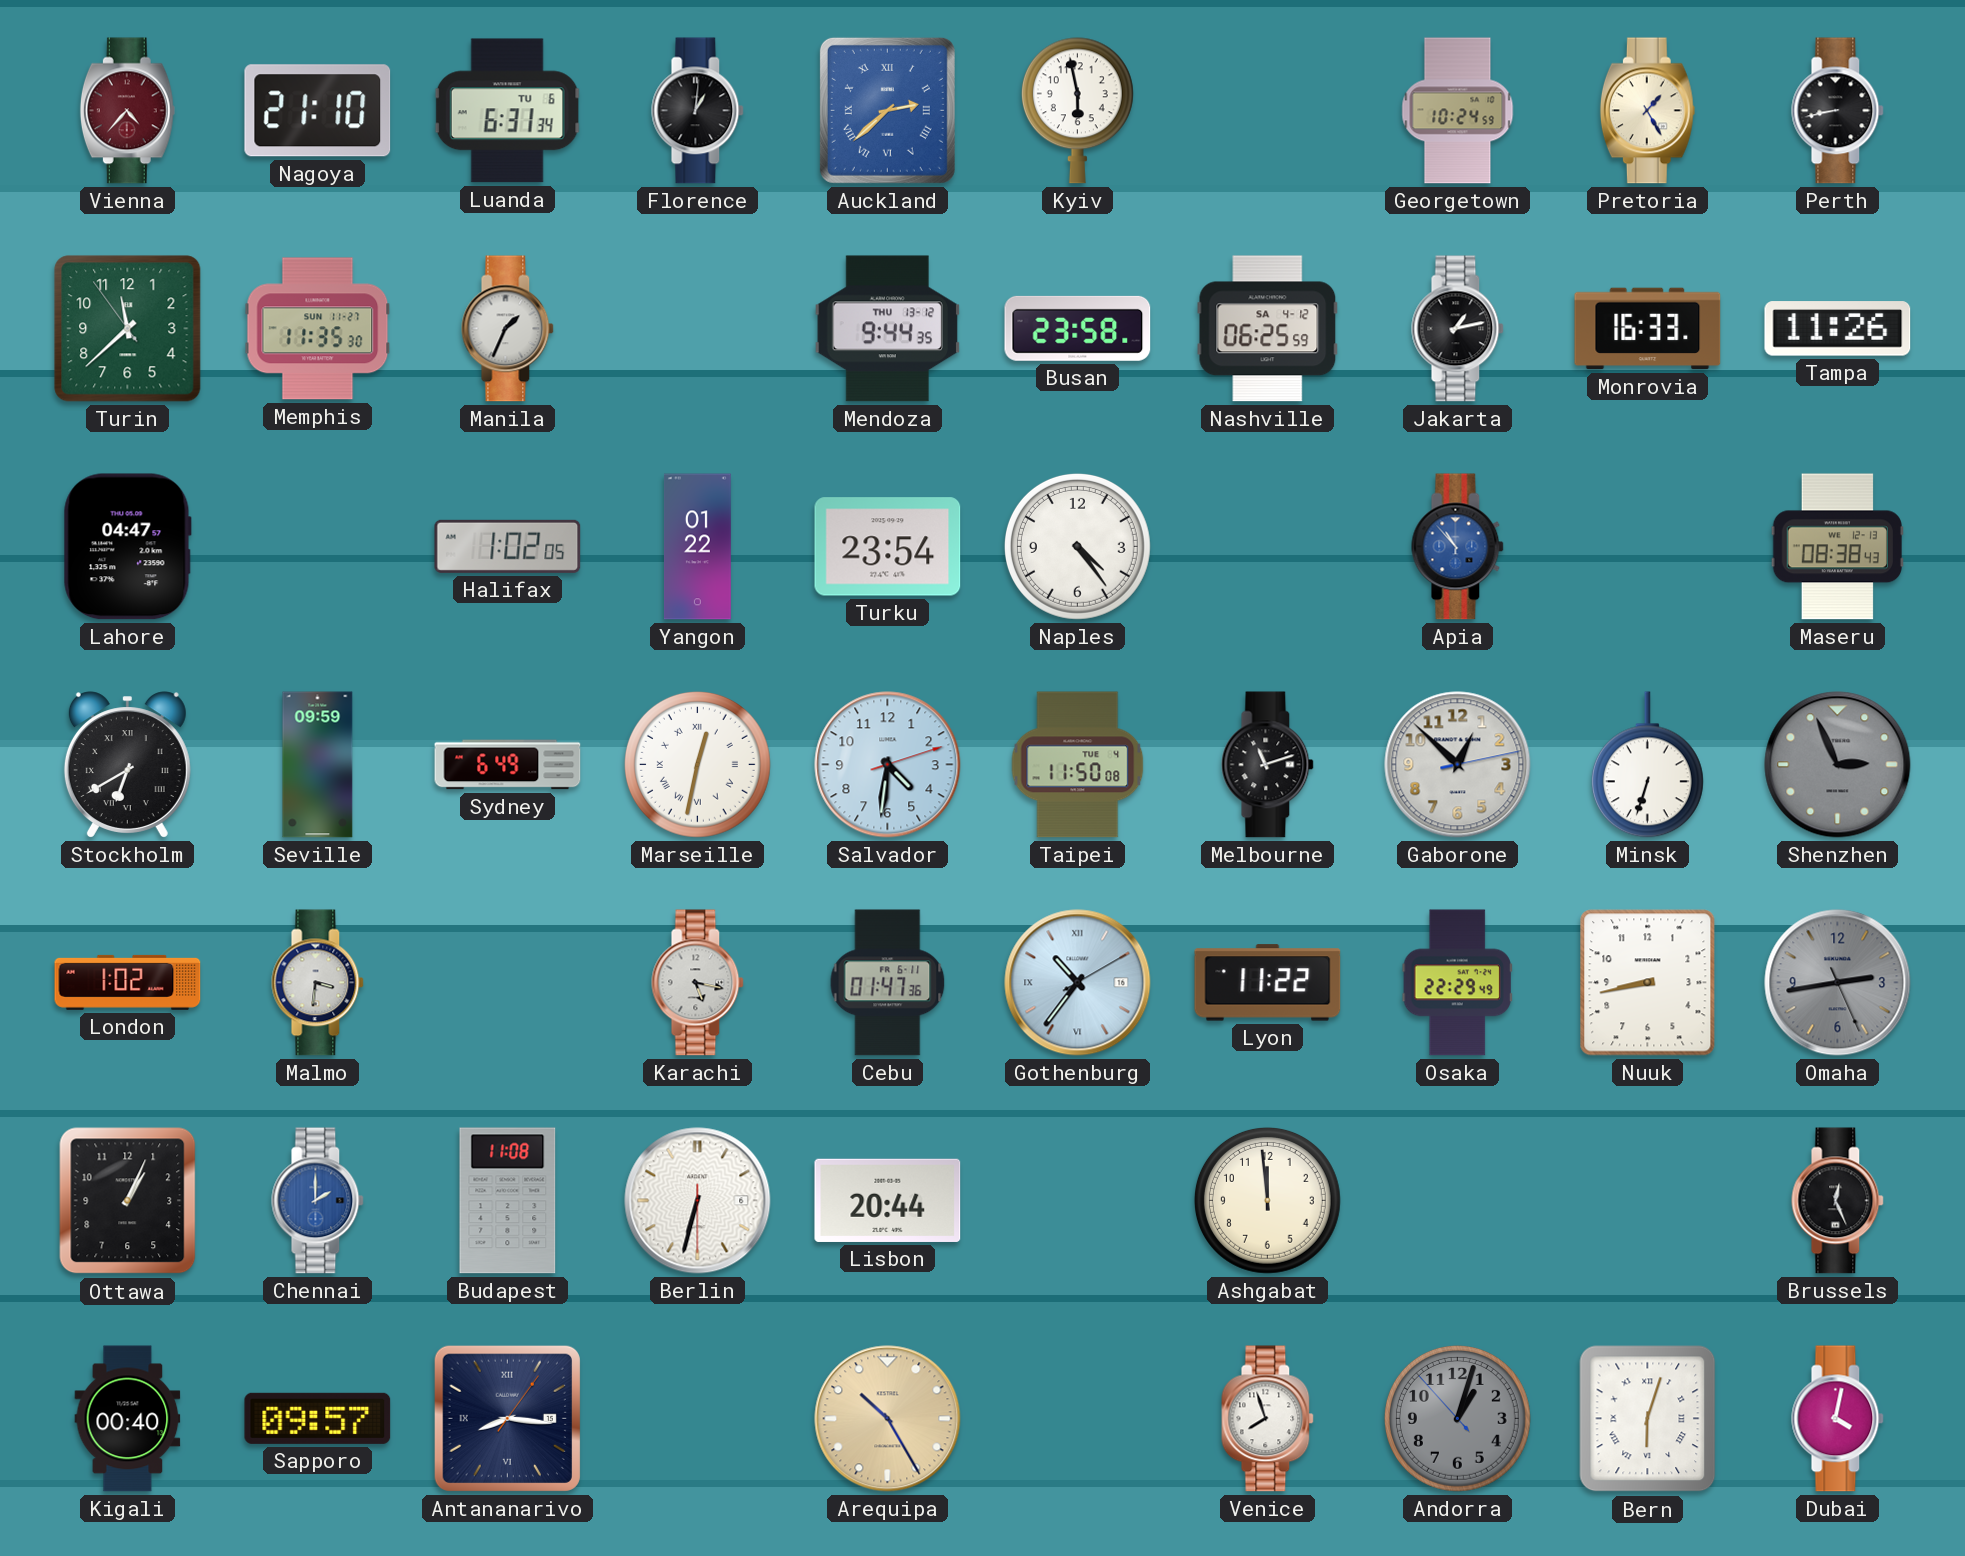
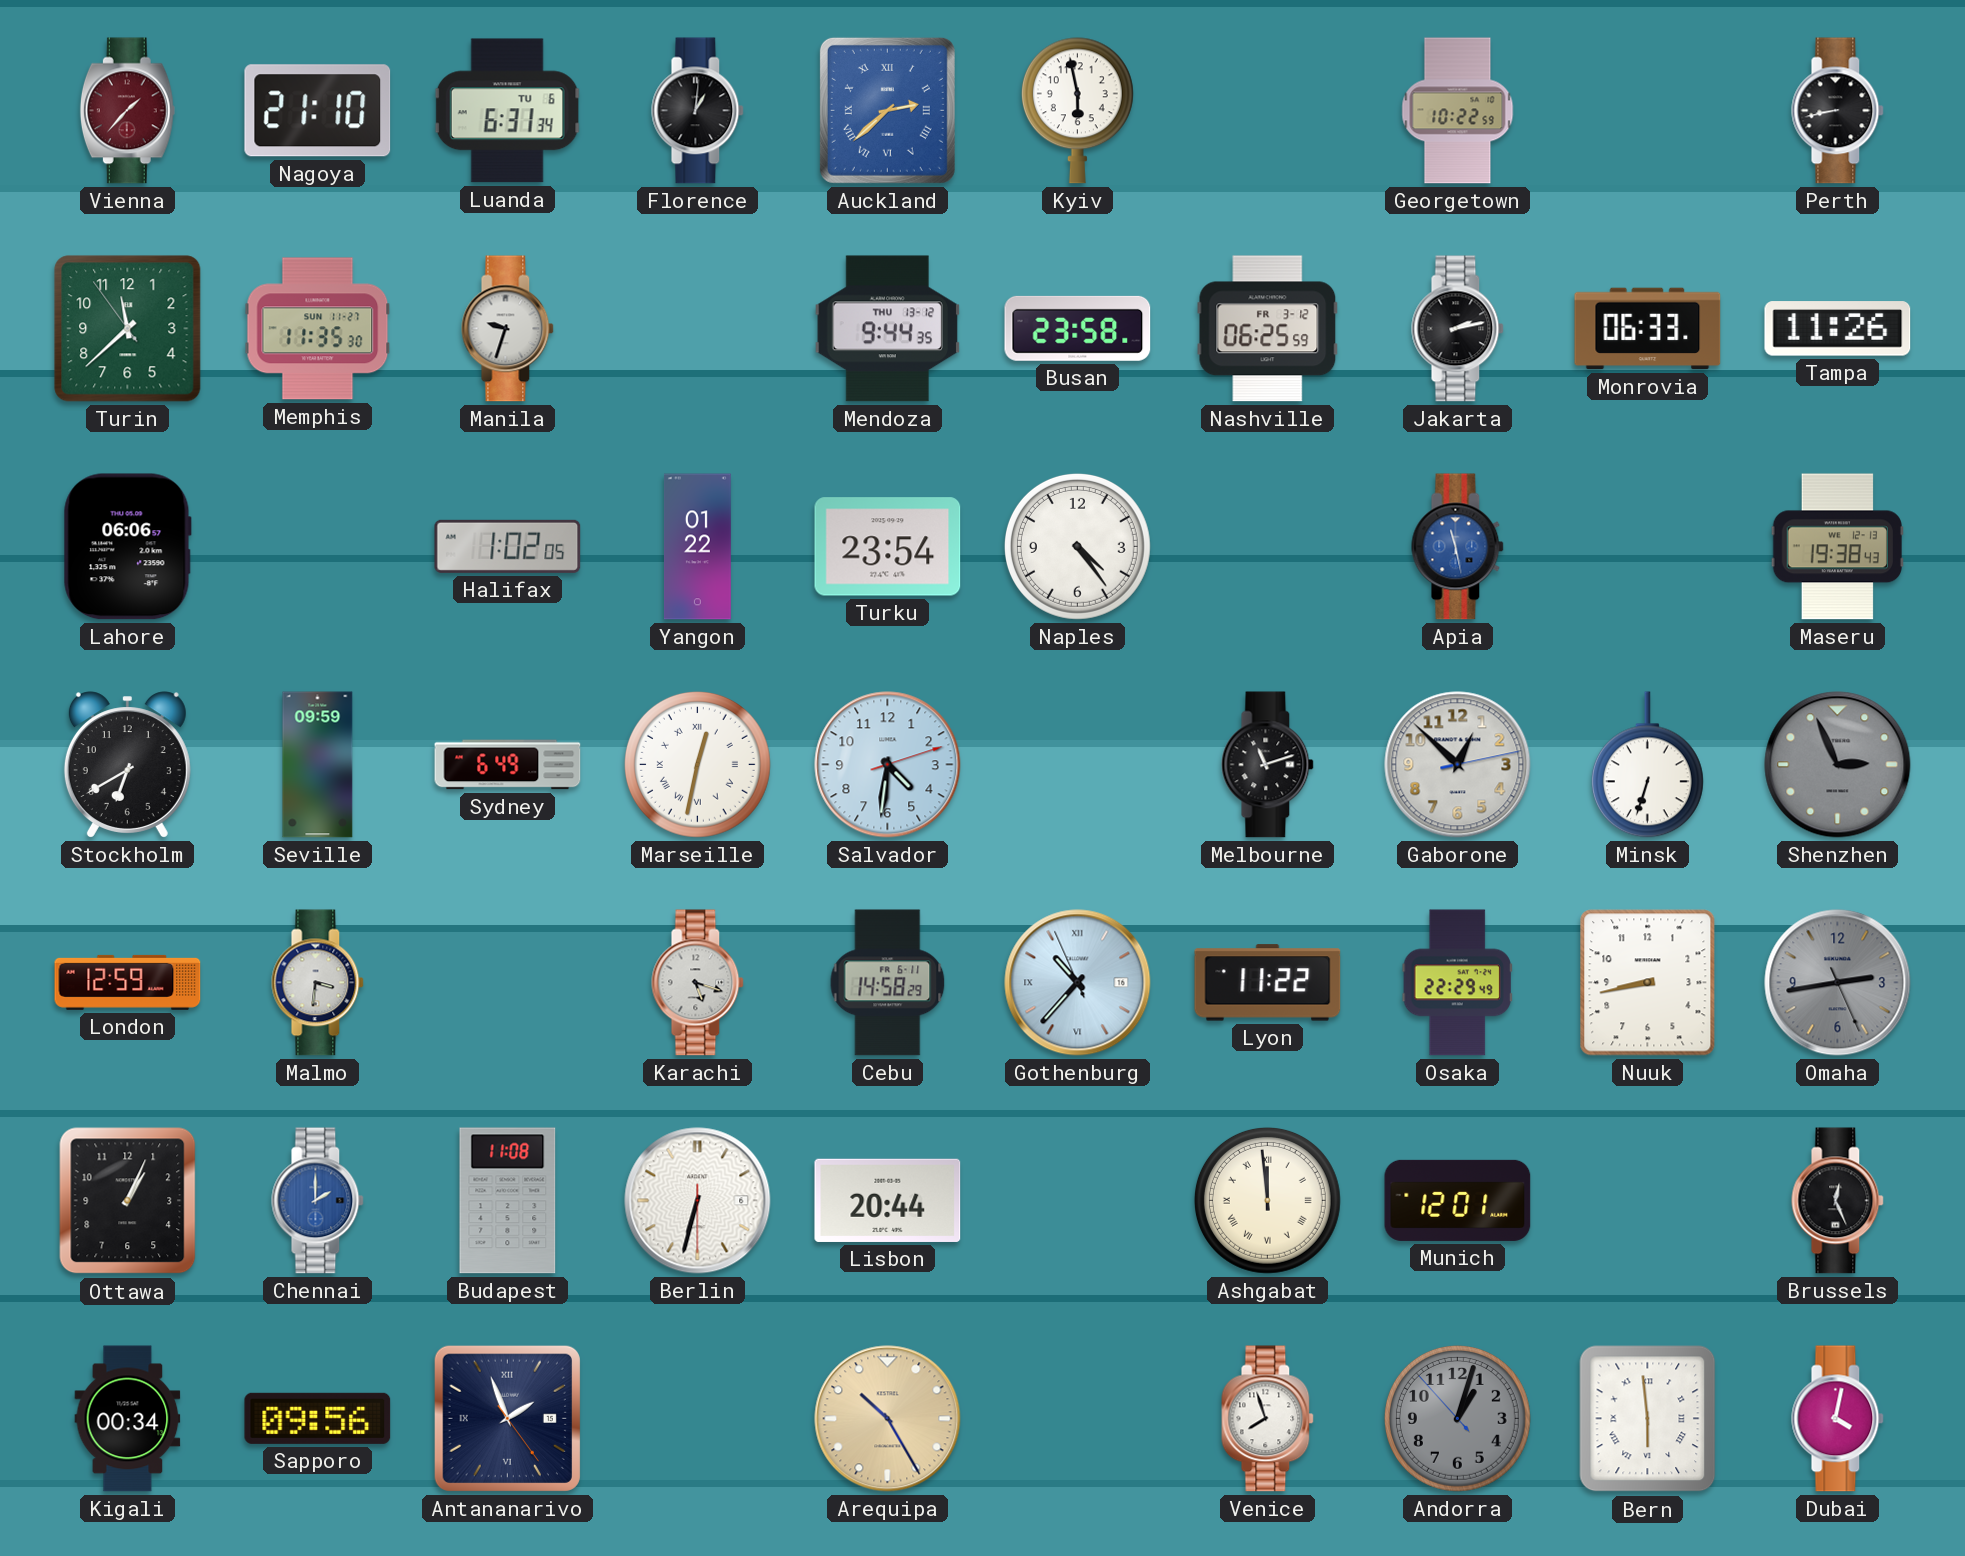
Vienna: 4:37 -> 1:37 (127, 111)
Georgetown: 10:24 -> 10:22 (1458, 111)
Pretoria: 1:25 -> none (1647, 111)
Manila: 1:34 -> 9:33 (508, 329)
Nashville date: SA 4-12 -> FR 3-12 (1268, 329)
Jakarta: 1:13 -> 2:13 (1458, 329)
Monrovia: 16:33 -> 06:33 (1648, 329)
Lahore: 04:47 -> 06:06 (127, 547)
Apia: 10:53 -> 11:28 (1458, 547)
Maseru: 08:38 -> 19:38 (1837, 547)
Stockholm numerals: Roman -> Arabic (127, 765)
Taipei: 11:50 -> none (1078, 765)
London: 1:02 -> 12:59 (128, 982)
Karachi: 5:17 -> 5:18 (698, 983)
Cebu: 01:47 -> 14:58 (888, 983)
Gothenburg: 10:36:10 -> 10:36:56 (1078, 983)
Ashgabat numerals: Arabic -> Roman (1267, 1200)
Munich: none -> 12:01 (1458, 1200)
Kigali: 00:40 -> 00:34 (128, 1419)
Sapporo: 09:57 -> 09:56 (318, 1418)
Antananarivo: 8:16 -> 1:56 (507, 1418)
Bern: 6:03 -> 5:59 (1648, 1419)
